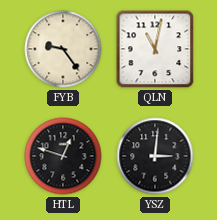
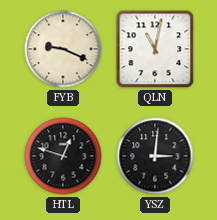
FYB: 9:24 -> 9:19 (63, 49)
